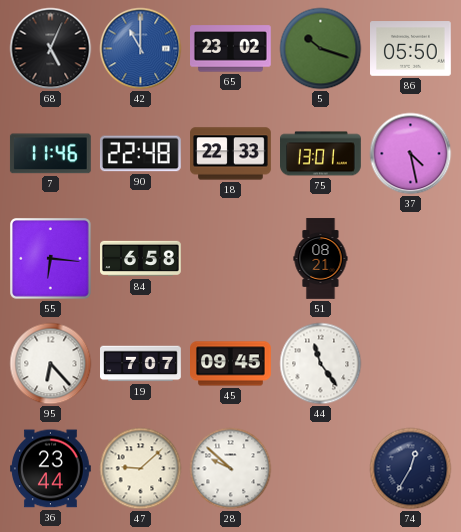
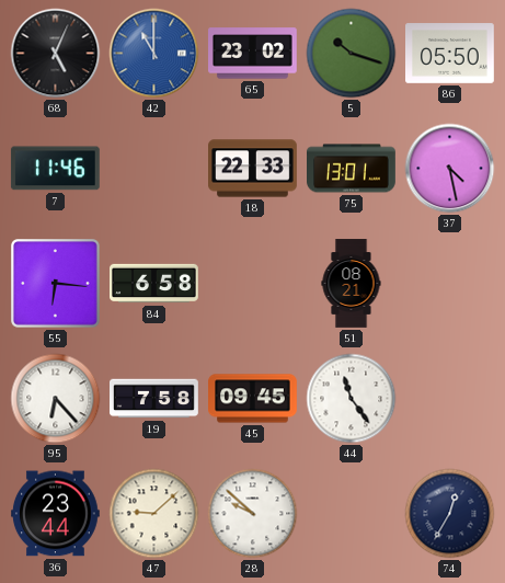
90: 22:48 -> none (141, 154)
19: 7:07 -> 7:58 (154, 399)
